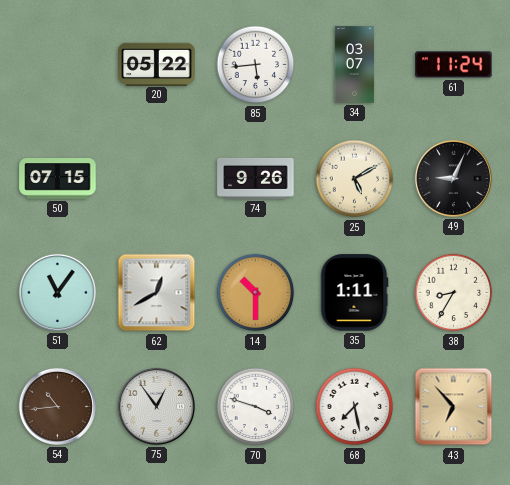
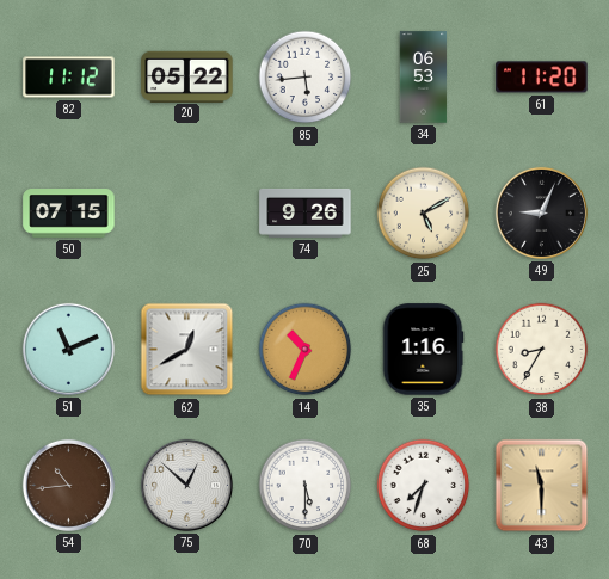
82: none -> 11:12 (69, 78)
34: 03:07 -> 06:53 (424, 78)
61: 11:24 -> 11:20 (542, 78)
51: 11:06 -> 11:11 (68, 349)
14: 10:30 -> 10:34 (306, 350)
35: 1:11 -> 1:16 (423, 350)
75: 12:54 -> 12:52 (186, 485)
70: 3:48 -> 5:30 (306, 486)
68: 7:28 -> 7:33 (424, 486)
43: 6:53 -> 11:30 (542, 486)
